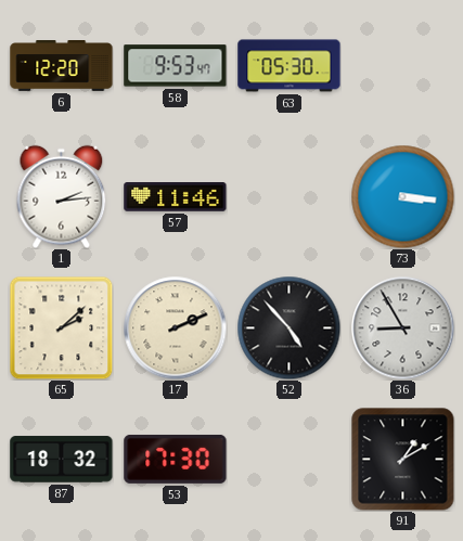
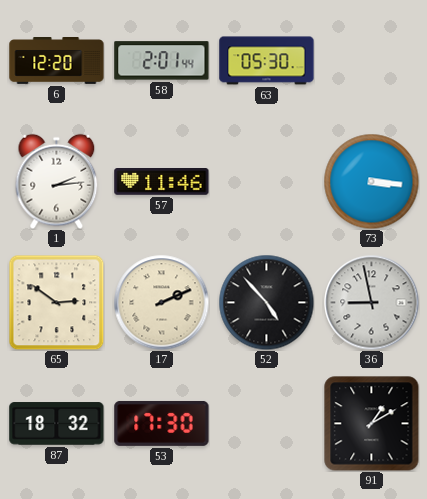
58: 9:53 -> 2:01 (162, 61)
65: 2:08 -> 2:51 (56, 302)
36: 8:55 -> 8:58 (371, 302)
